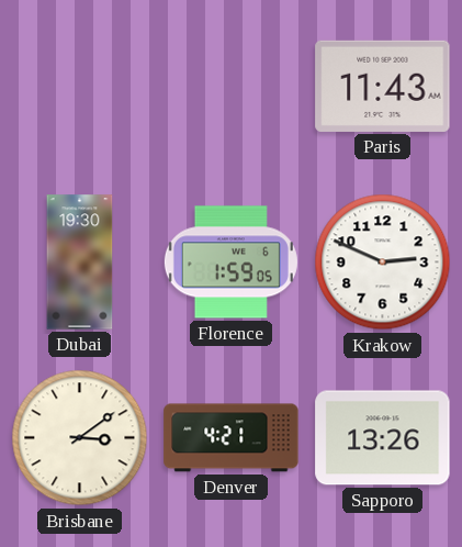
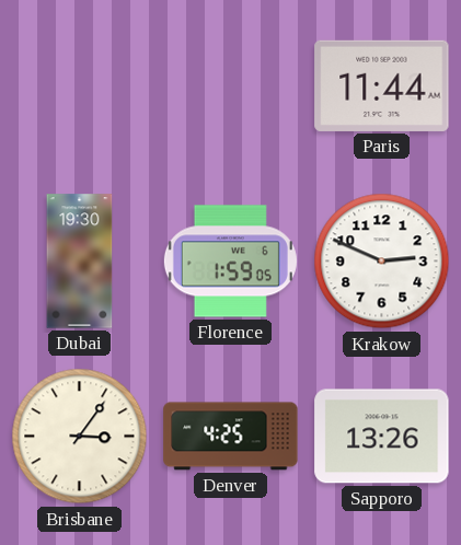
Paris: 11:43 -> 11:44 (382, 85)
Brisbane: 3:09 -> 3:06 (80, 437)
Denver: 4:21 -> 4:25 (231, 437)
